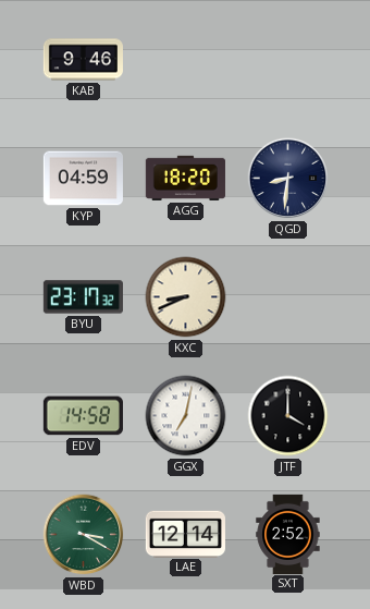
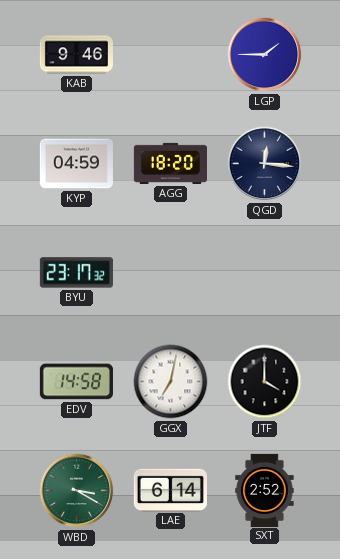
LGP: none -> 1:45 (265, 55)
QGD: 8:31 -> 12:16 (265, 164)
KXC: 8:41 -> none (186, 297)
LAE: 12:14 -> 6:14 (170, 490)
